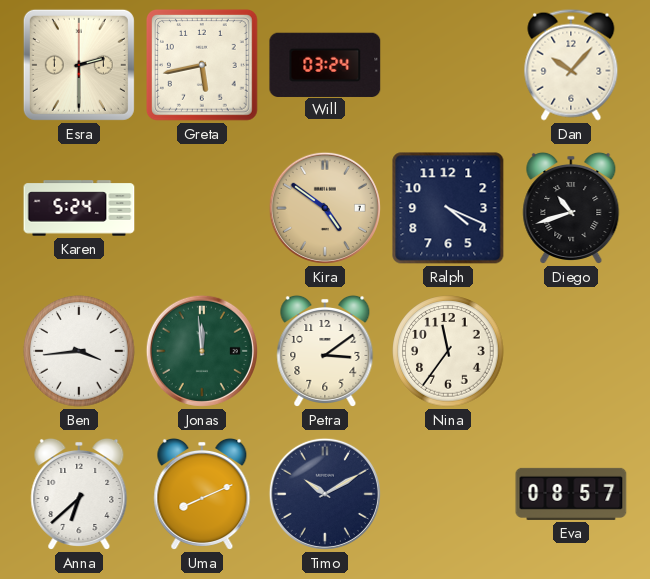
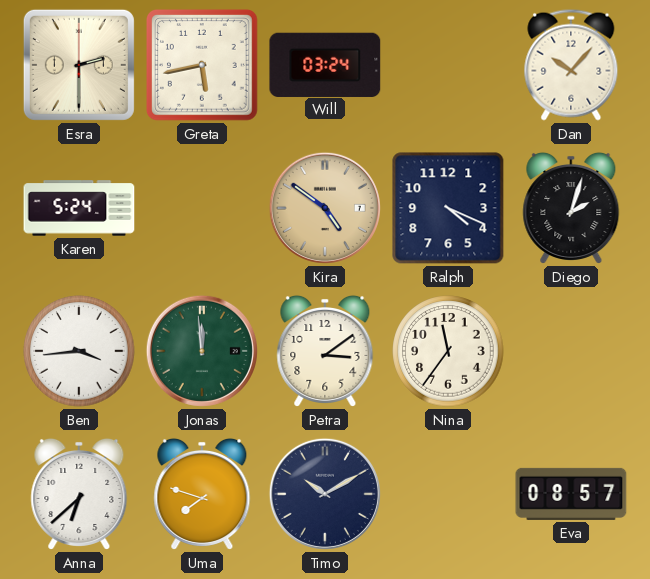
Diego: 10:42 -> 2:03 (571, 208)
Uma: 8:11 -> 7:48 (202, 494)
